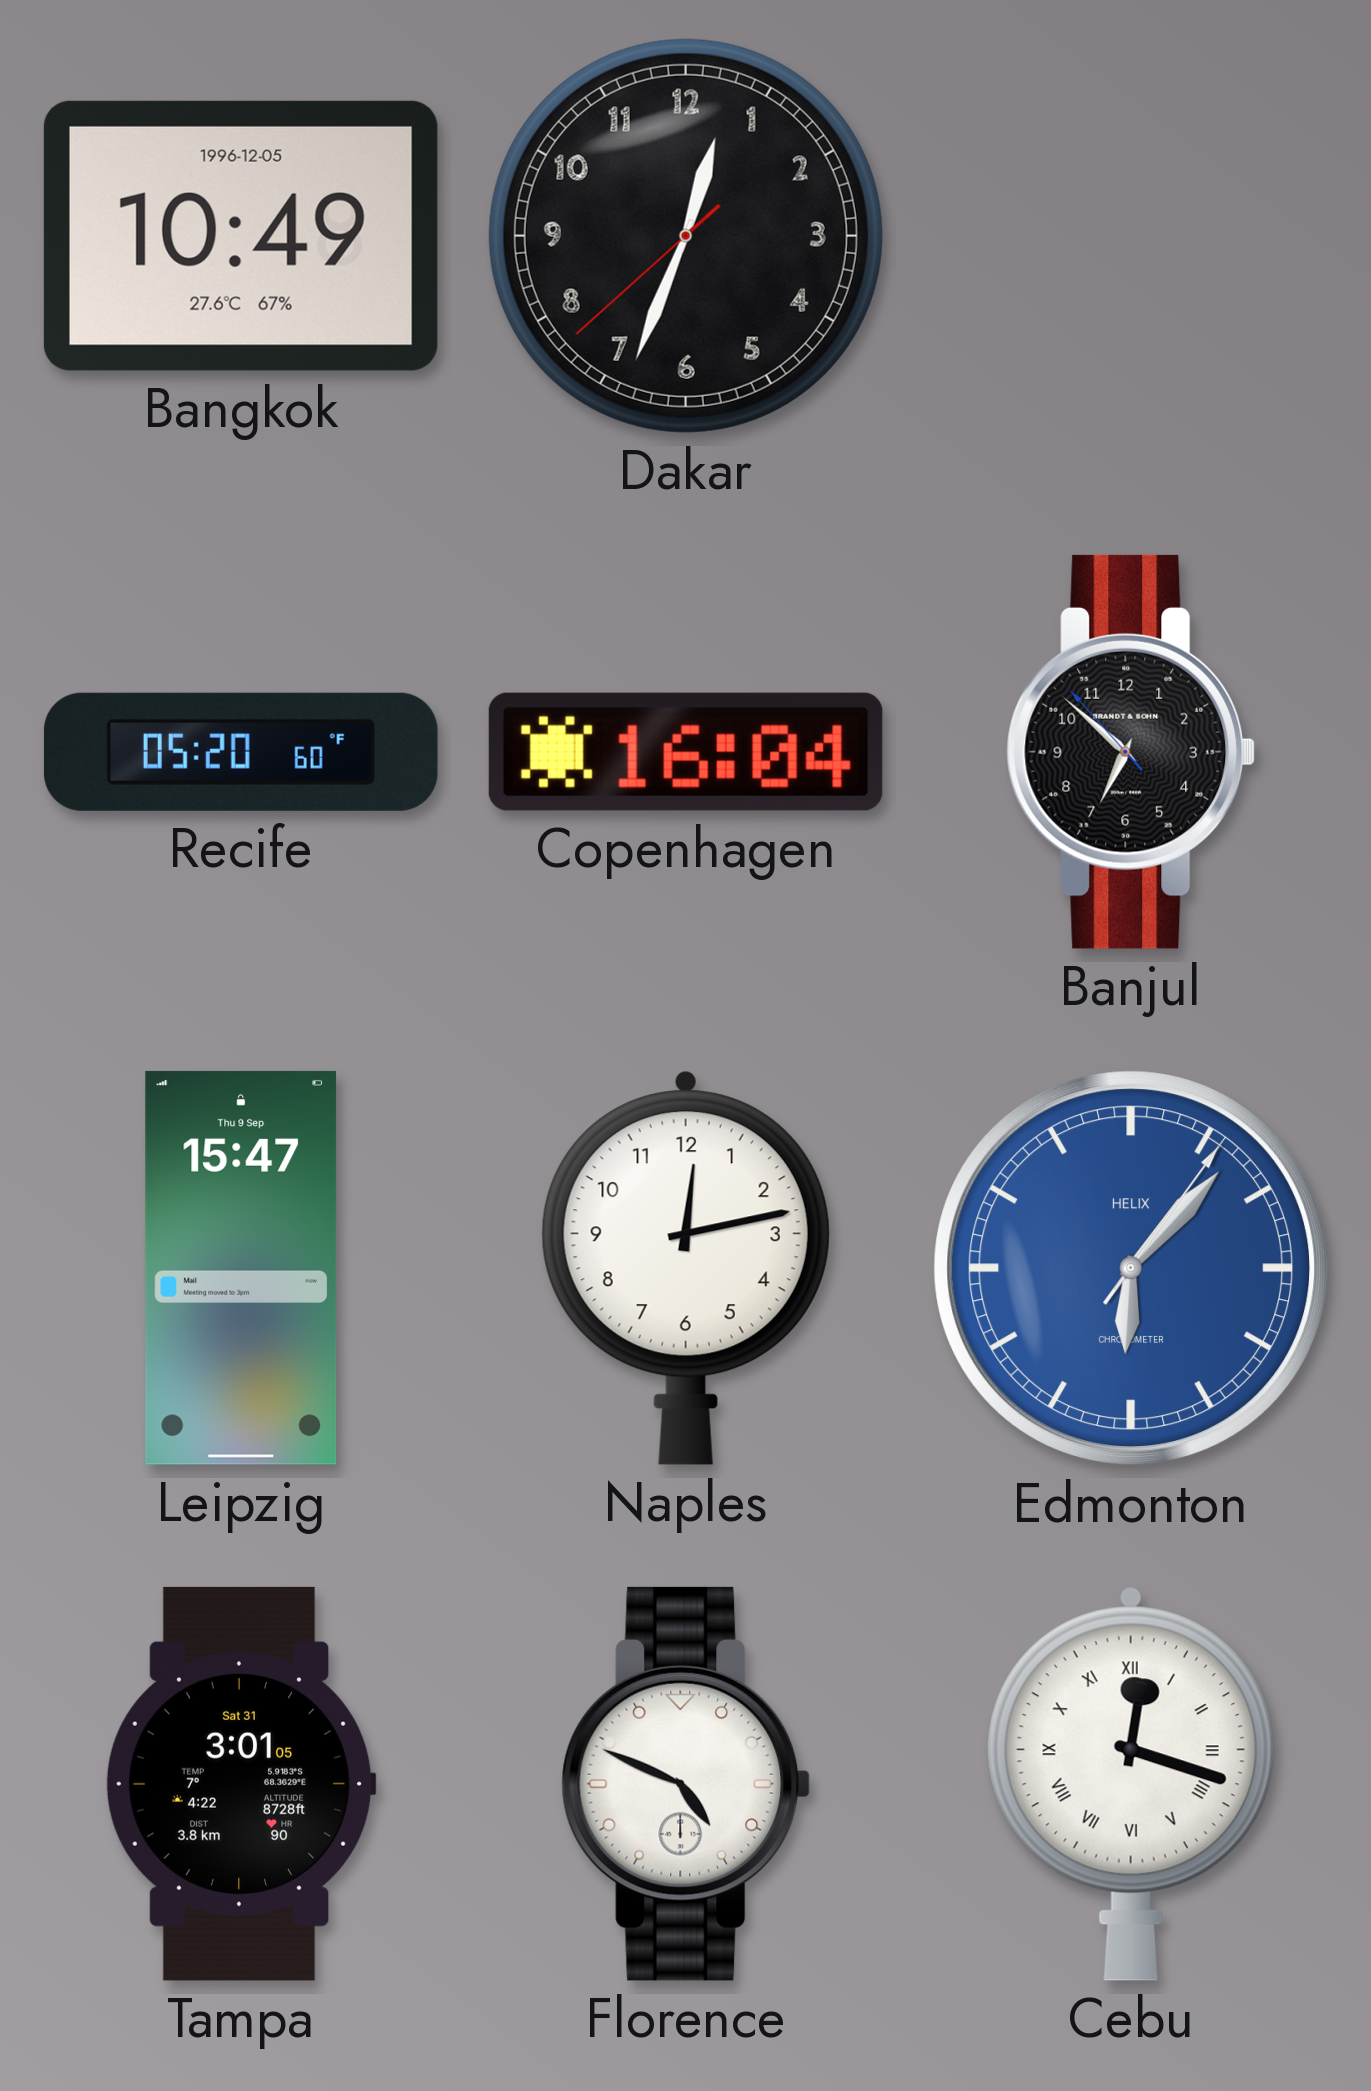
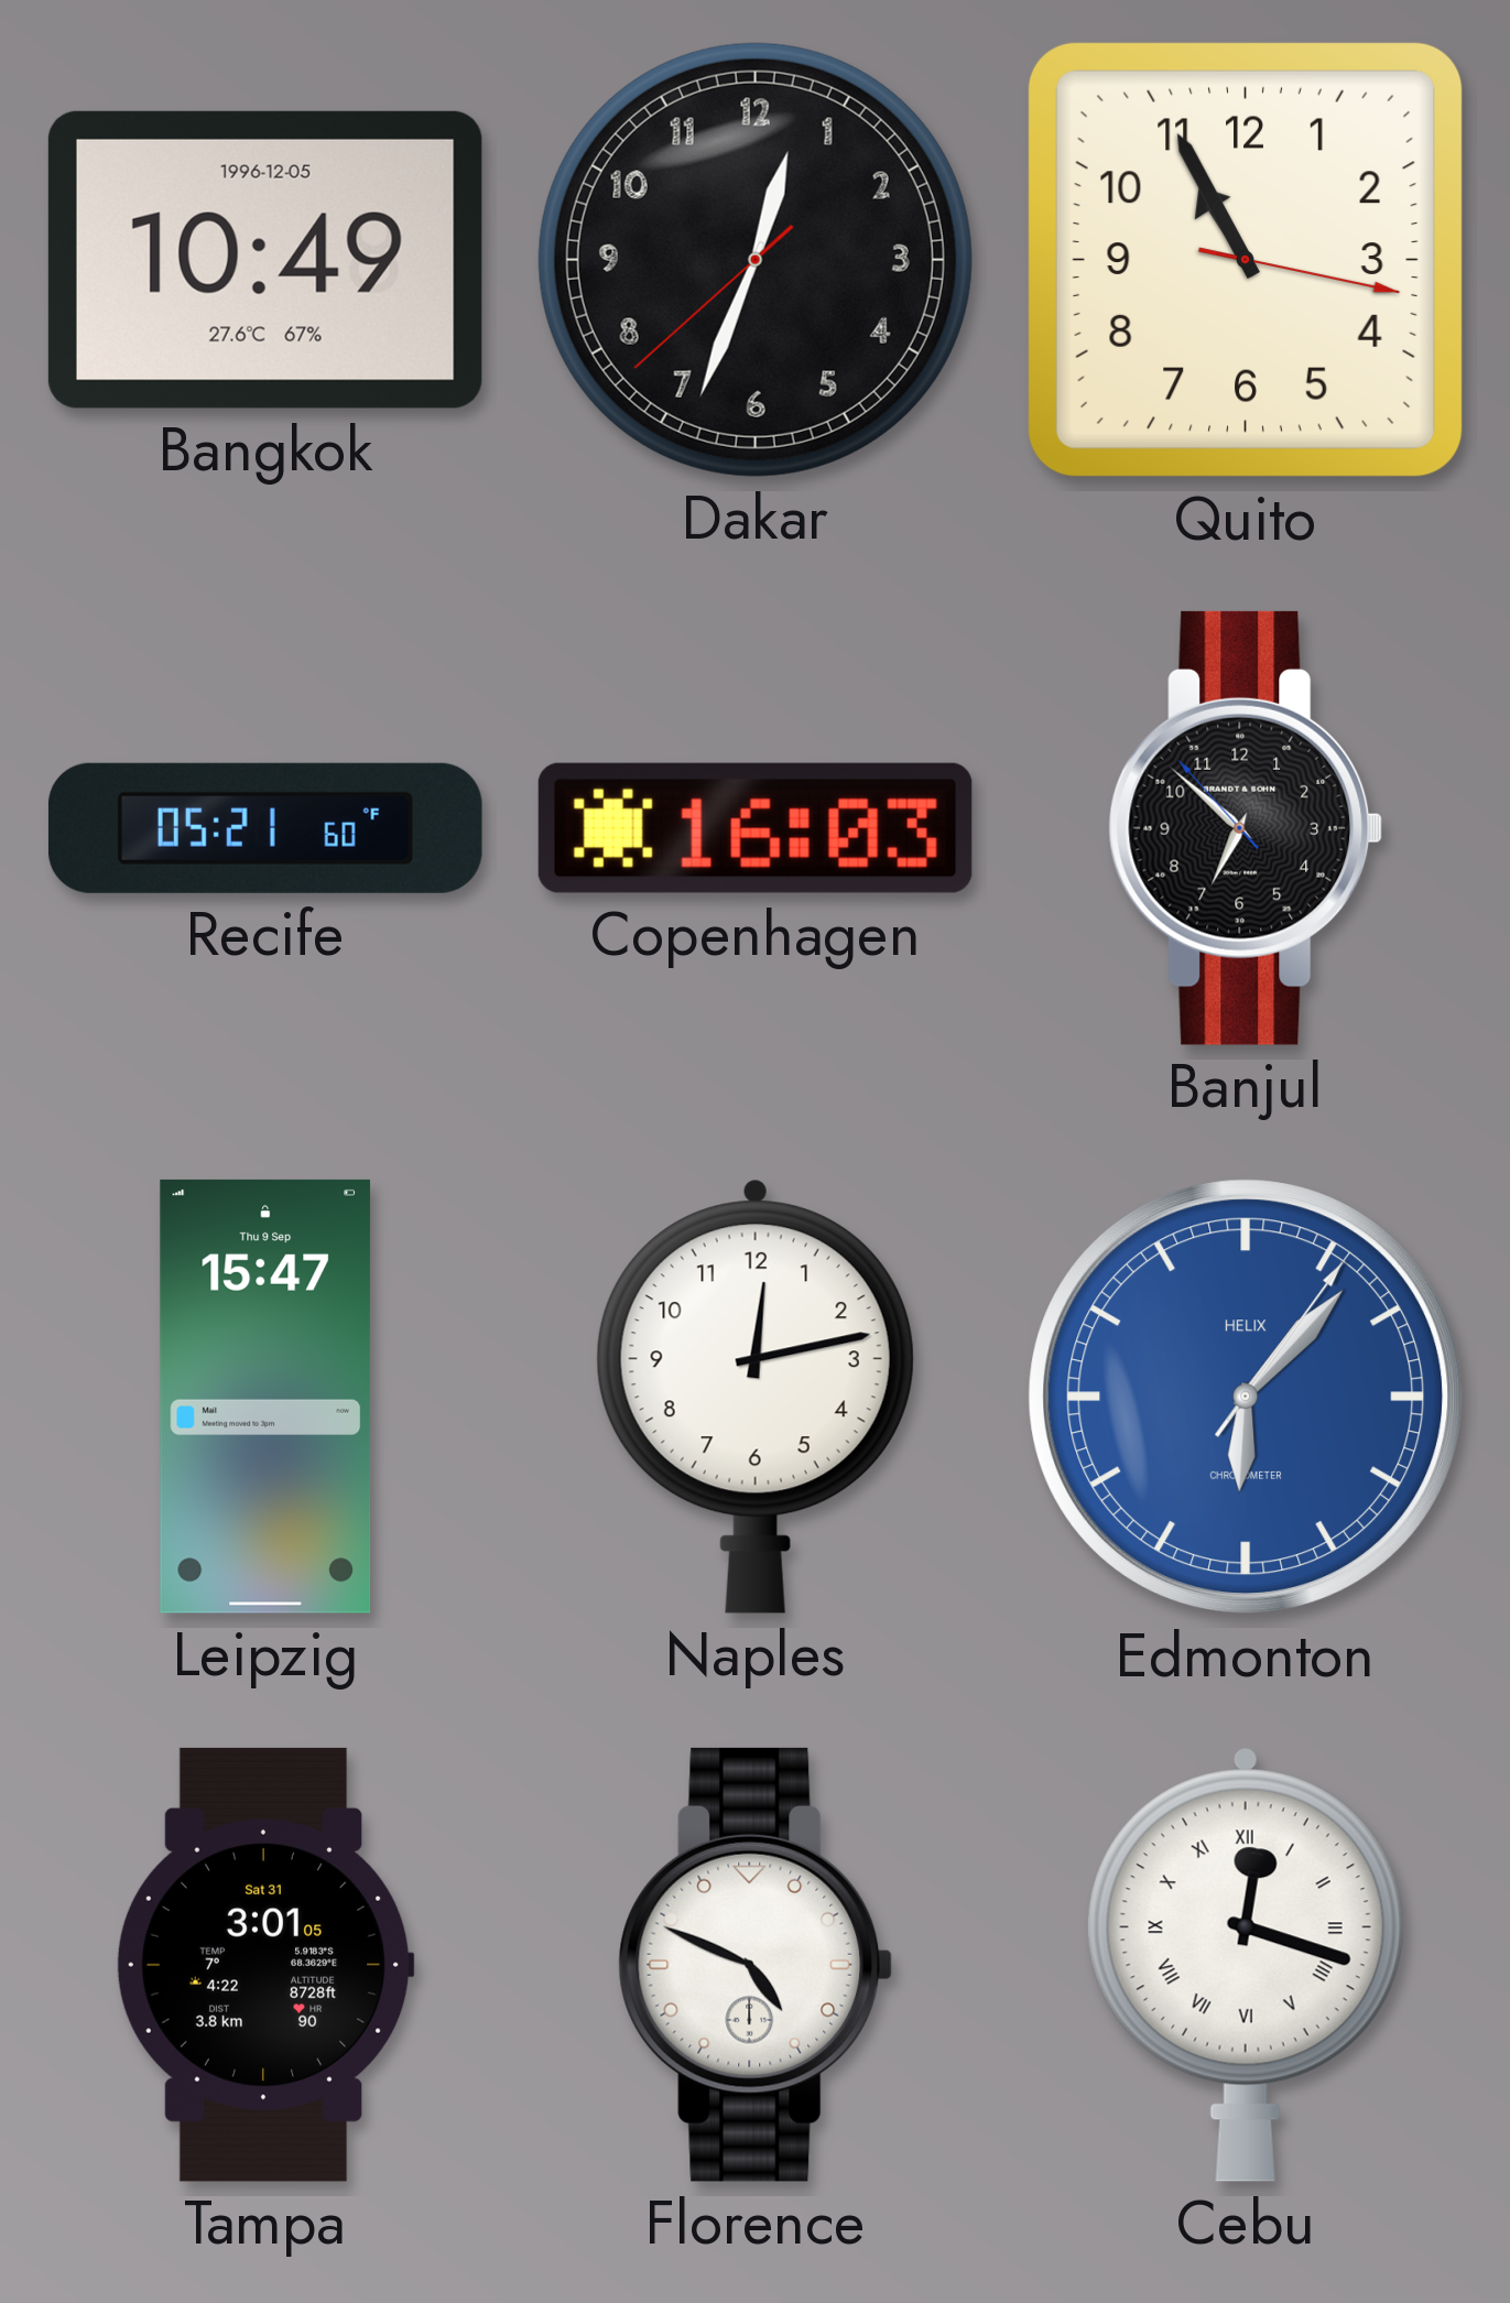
Quito: none -> 10:55 (1246, 260)
Recife: 05:20 -> 05:21 (265, 828)
Copenhagen: 16:04 -> 16:03 (756, 828)
